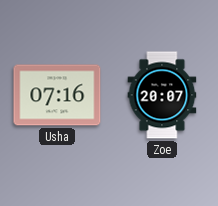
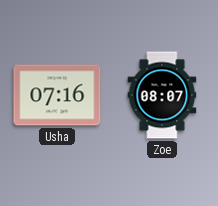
Zoe: 20:07 -> 08:07 (162, 95)
